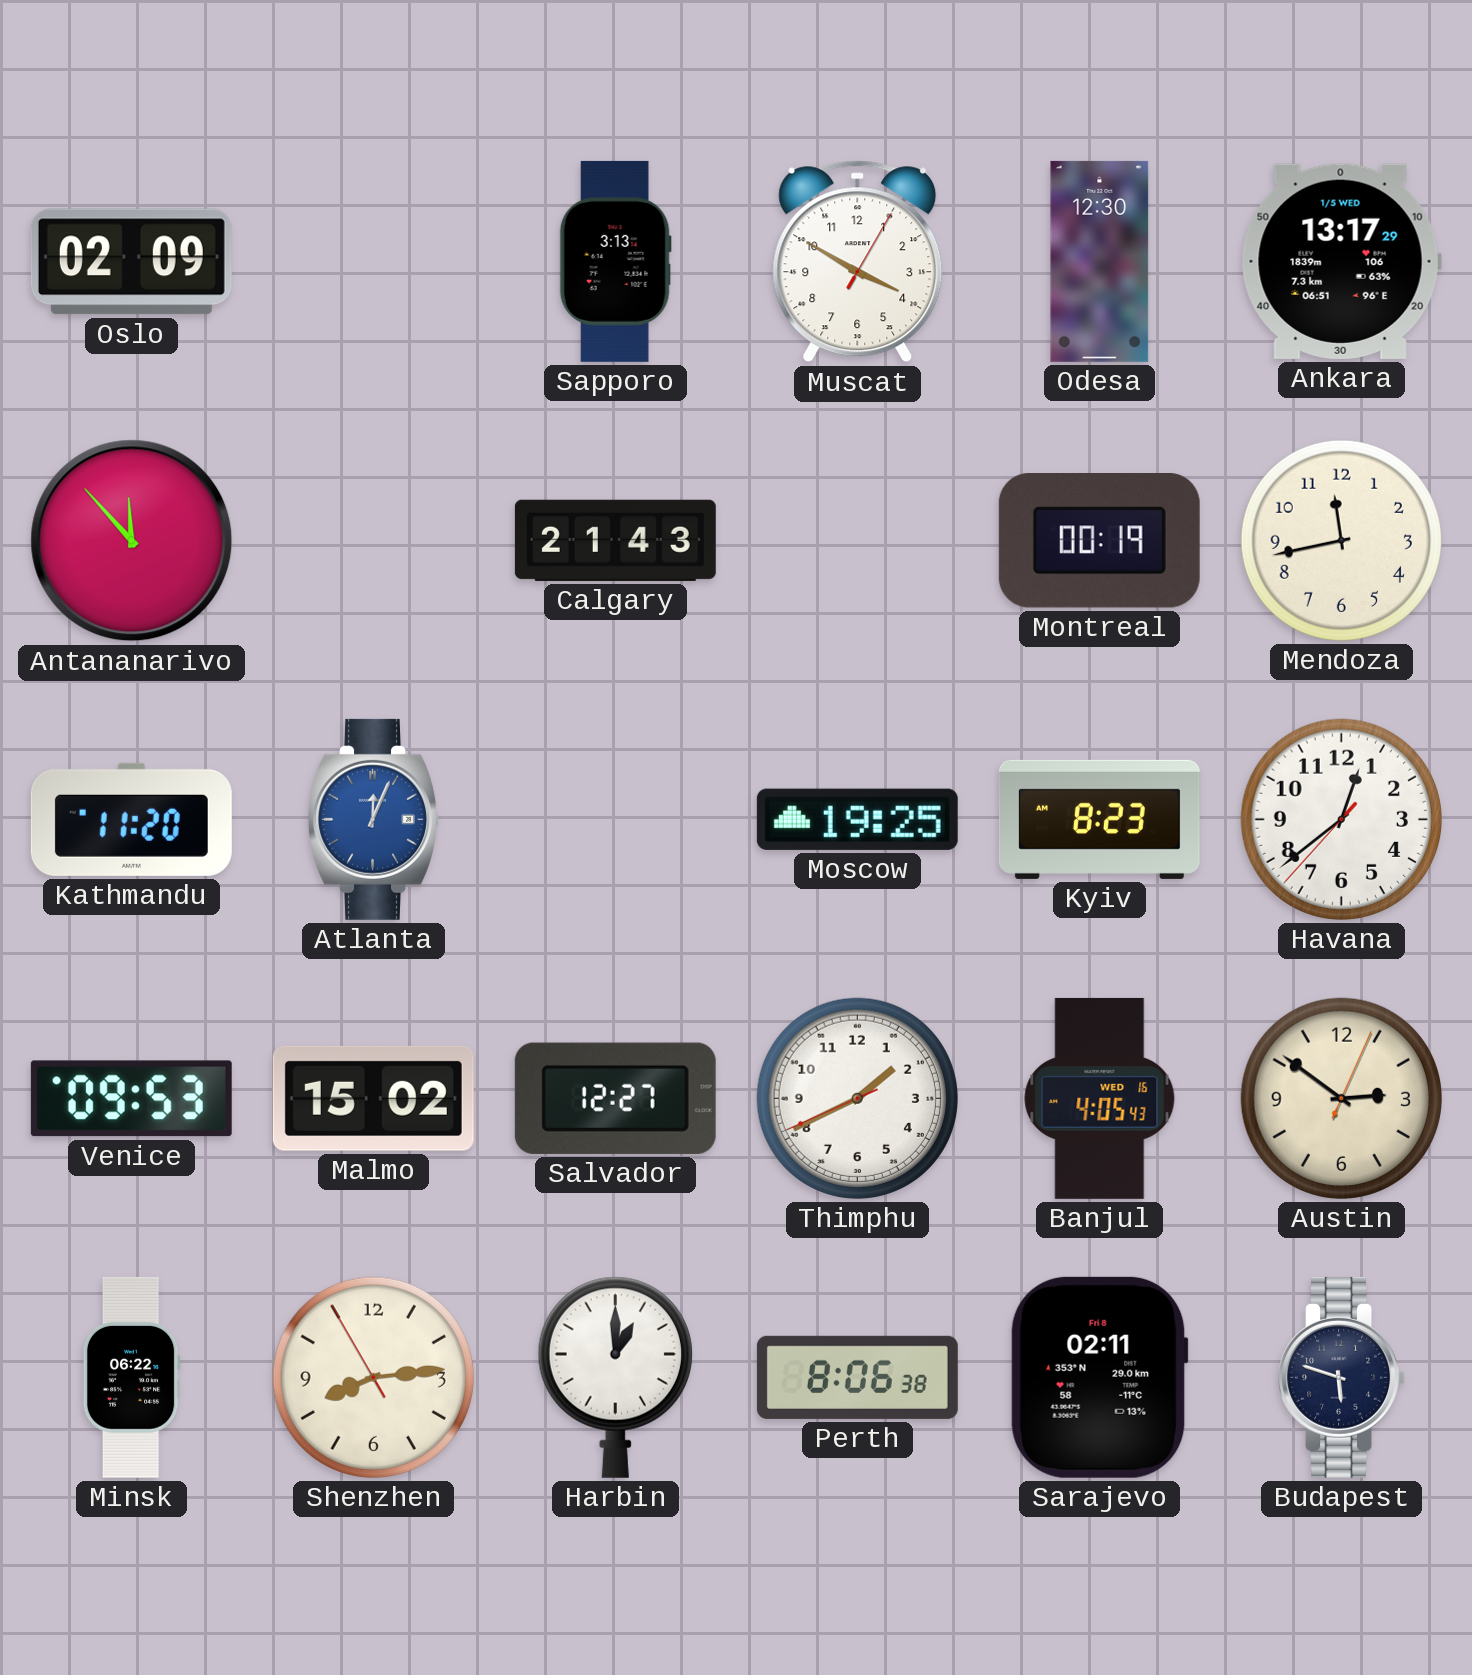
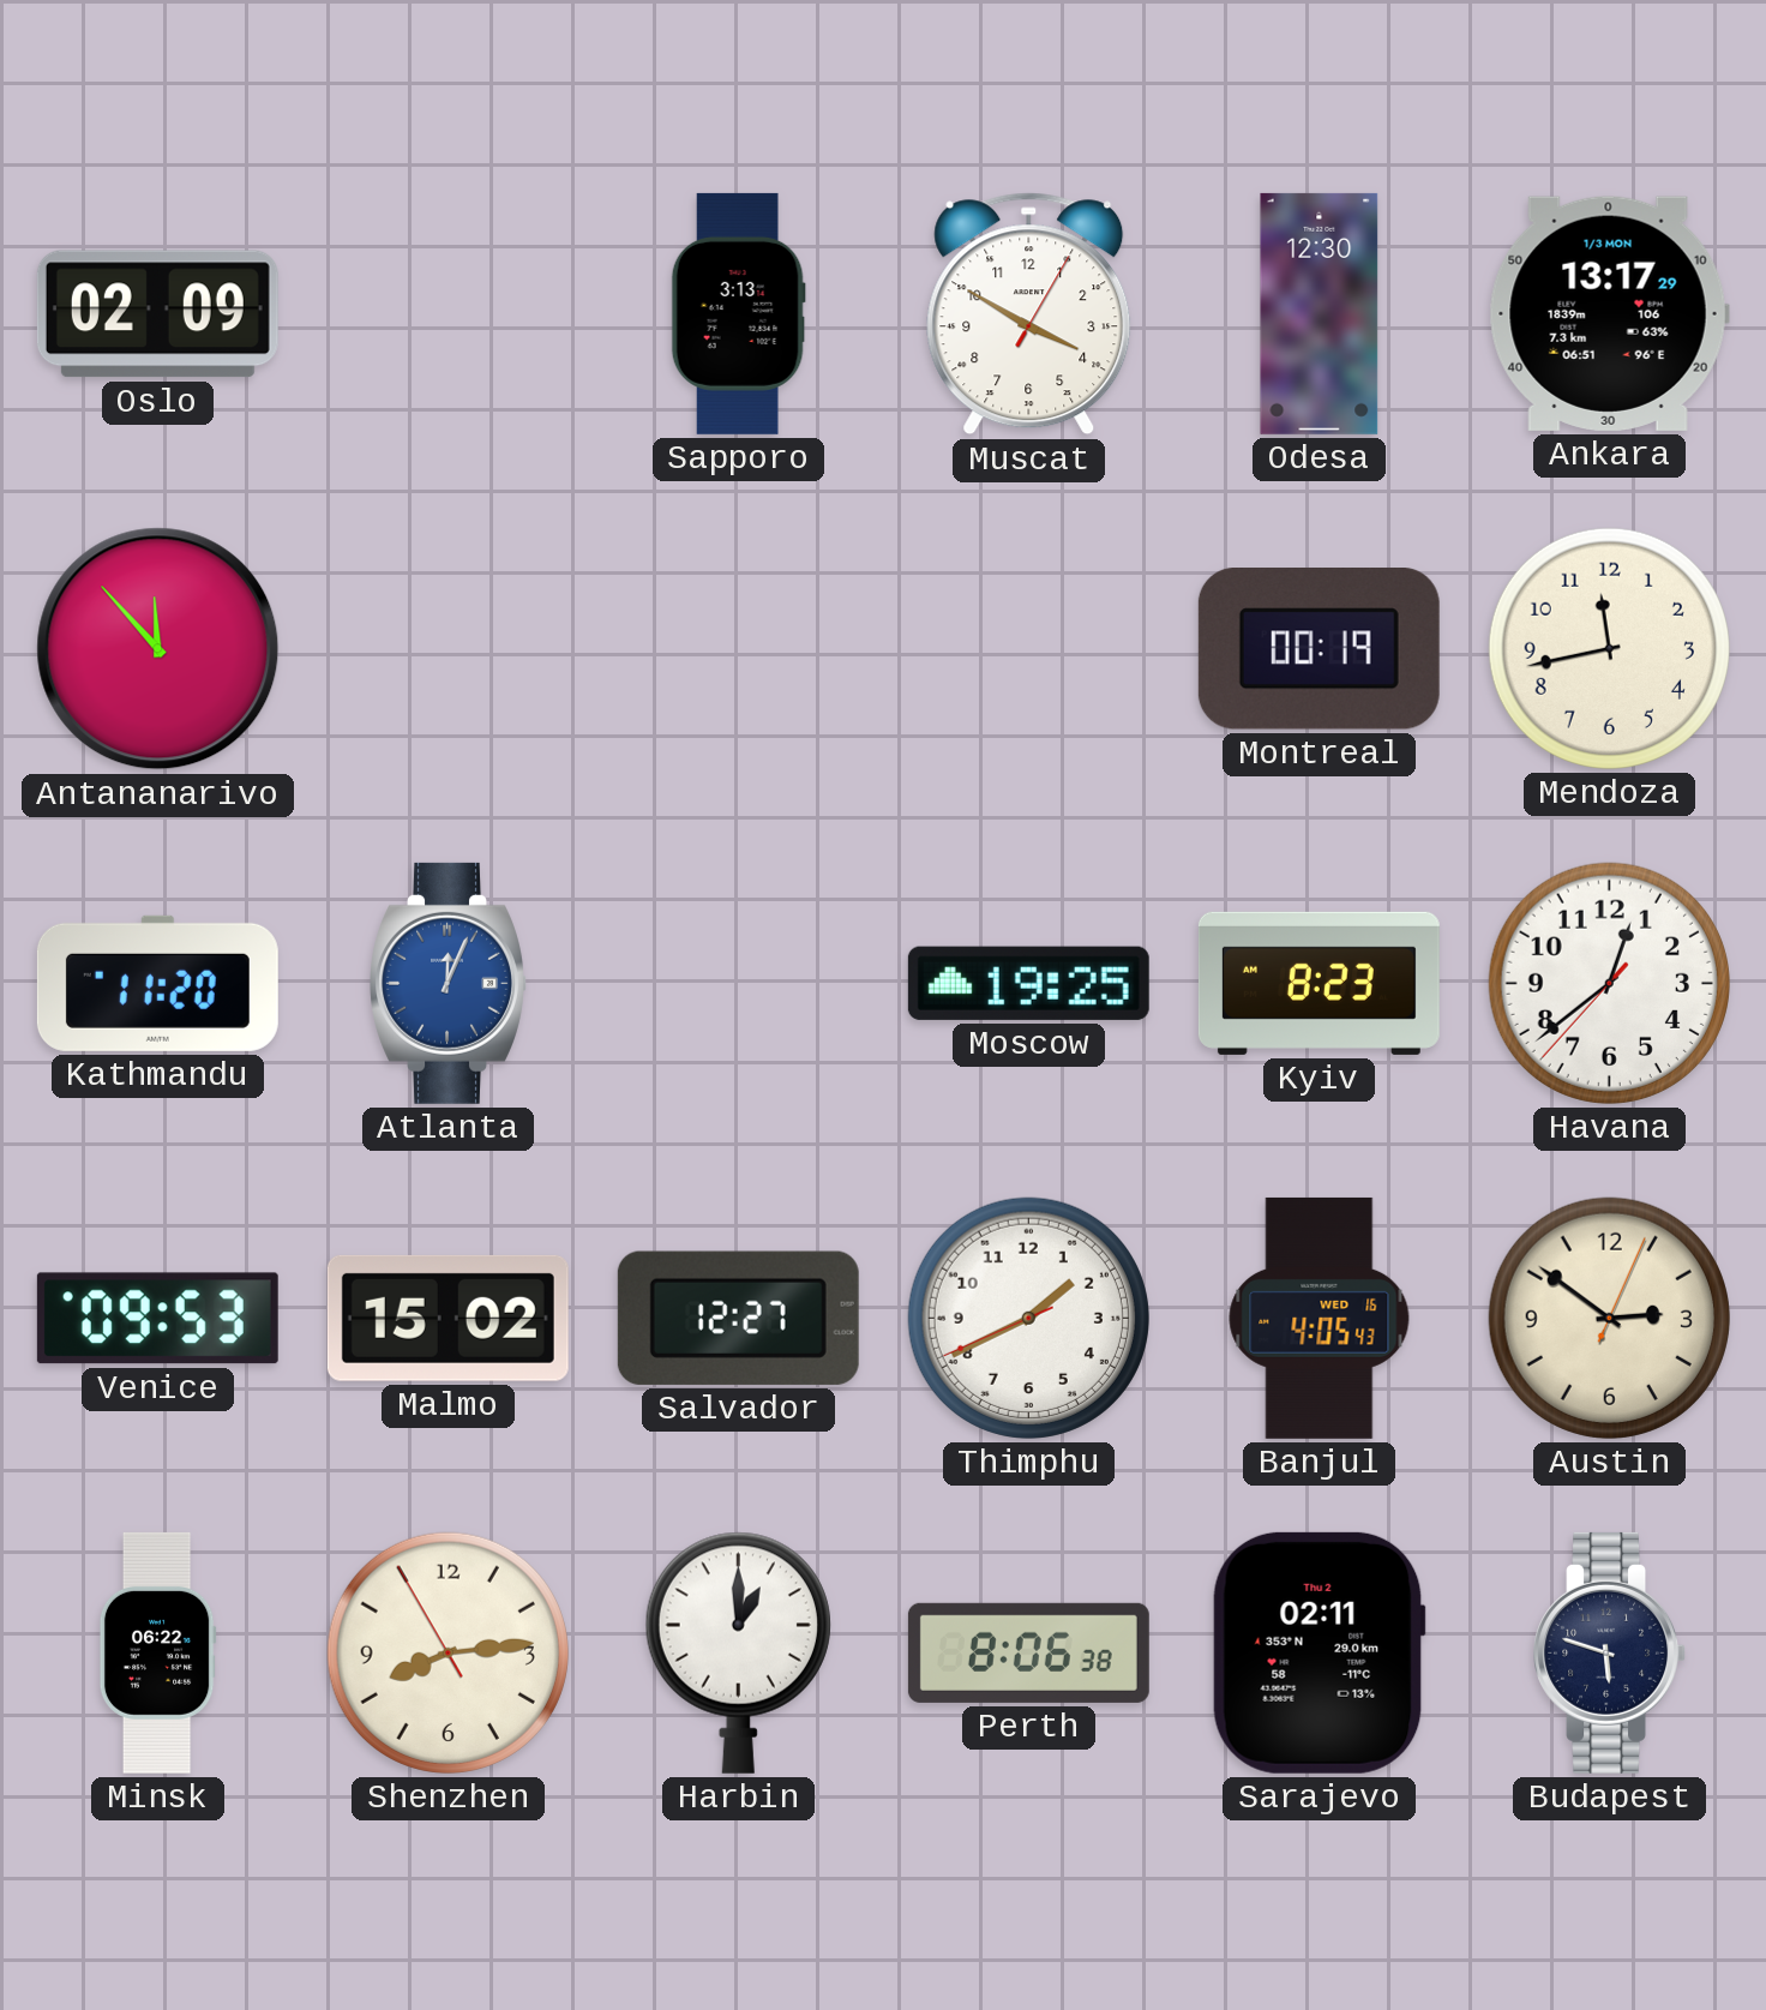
Ankara date: 1/5 WED -> 1/3 MON (1609, 313)
Calgary: 21:43 -> none (615, 540)
Sarajevo date: Fri 8 -> Thu 2 (1319, 1652)
